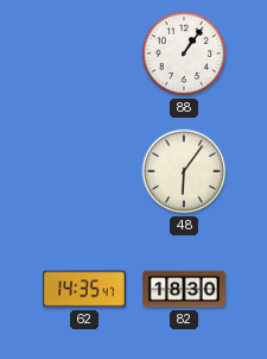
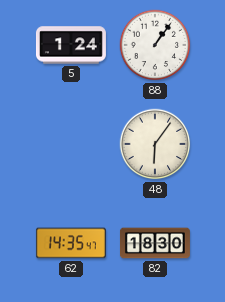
5: none -> 1:24 (71, 45)
